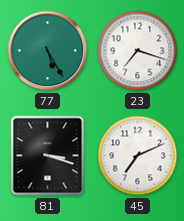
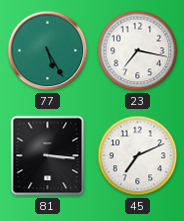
23: 7:18 -> 7:17 (138, 51)
81: 3:18 -> 3:16 (48, 156)
